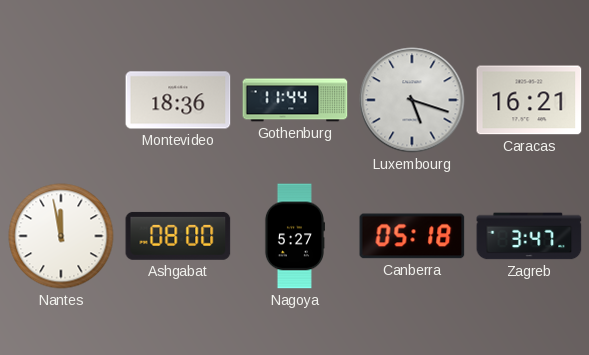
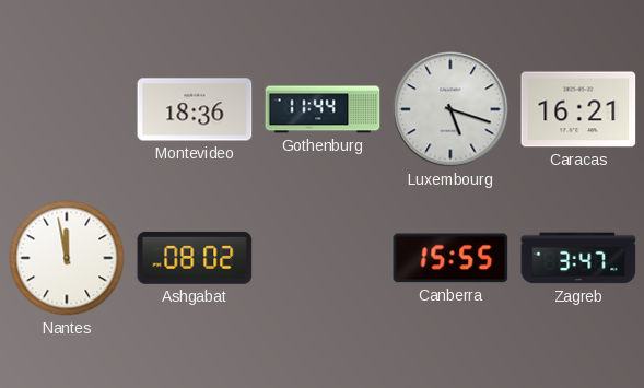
Ashgabat: 08:00 -> 08:02 (195, 258)
Nagoya: 5:27 -> none (294, 236)
Canberra: 05:18 -> 15:55 (450, 258)
